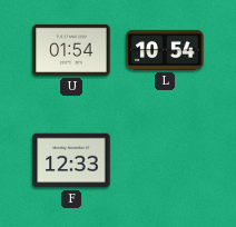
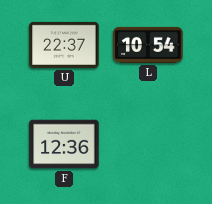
U: 01:54 -> 22:37 (64, 45)
F: 12:33 -> 12:36 (64, 144)
